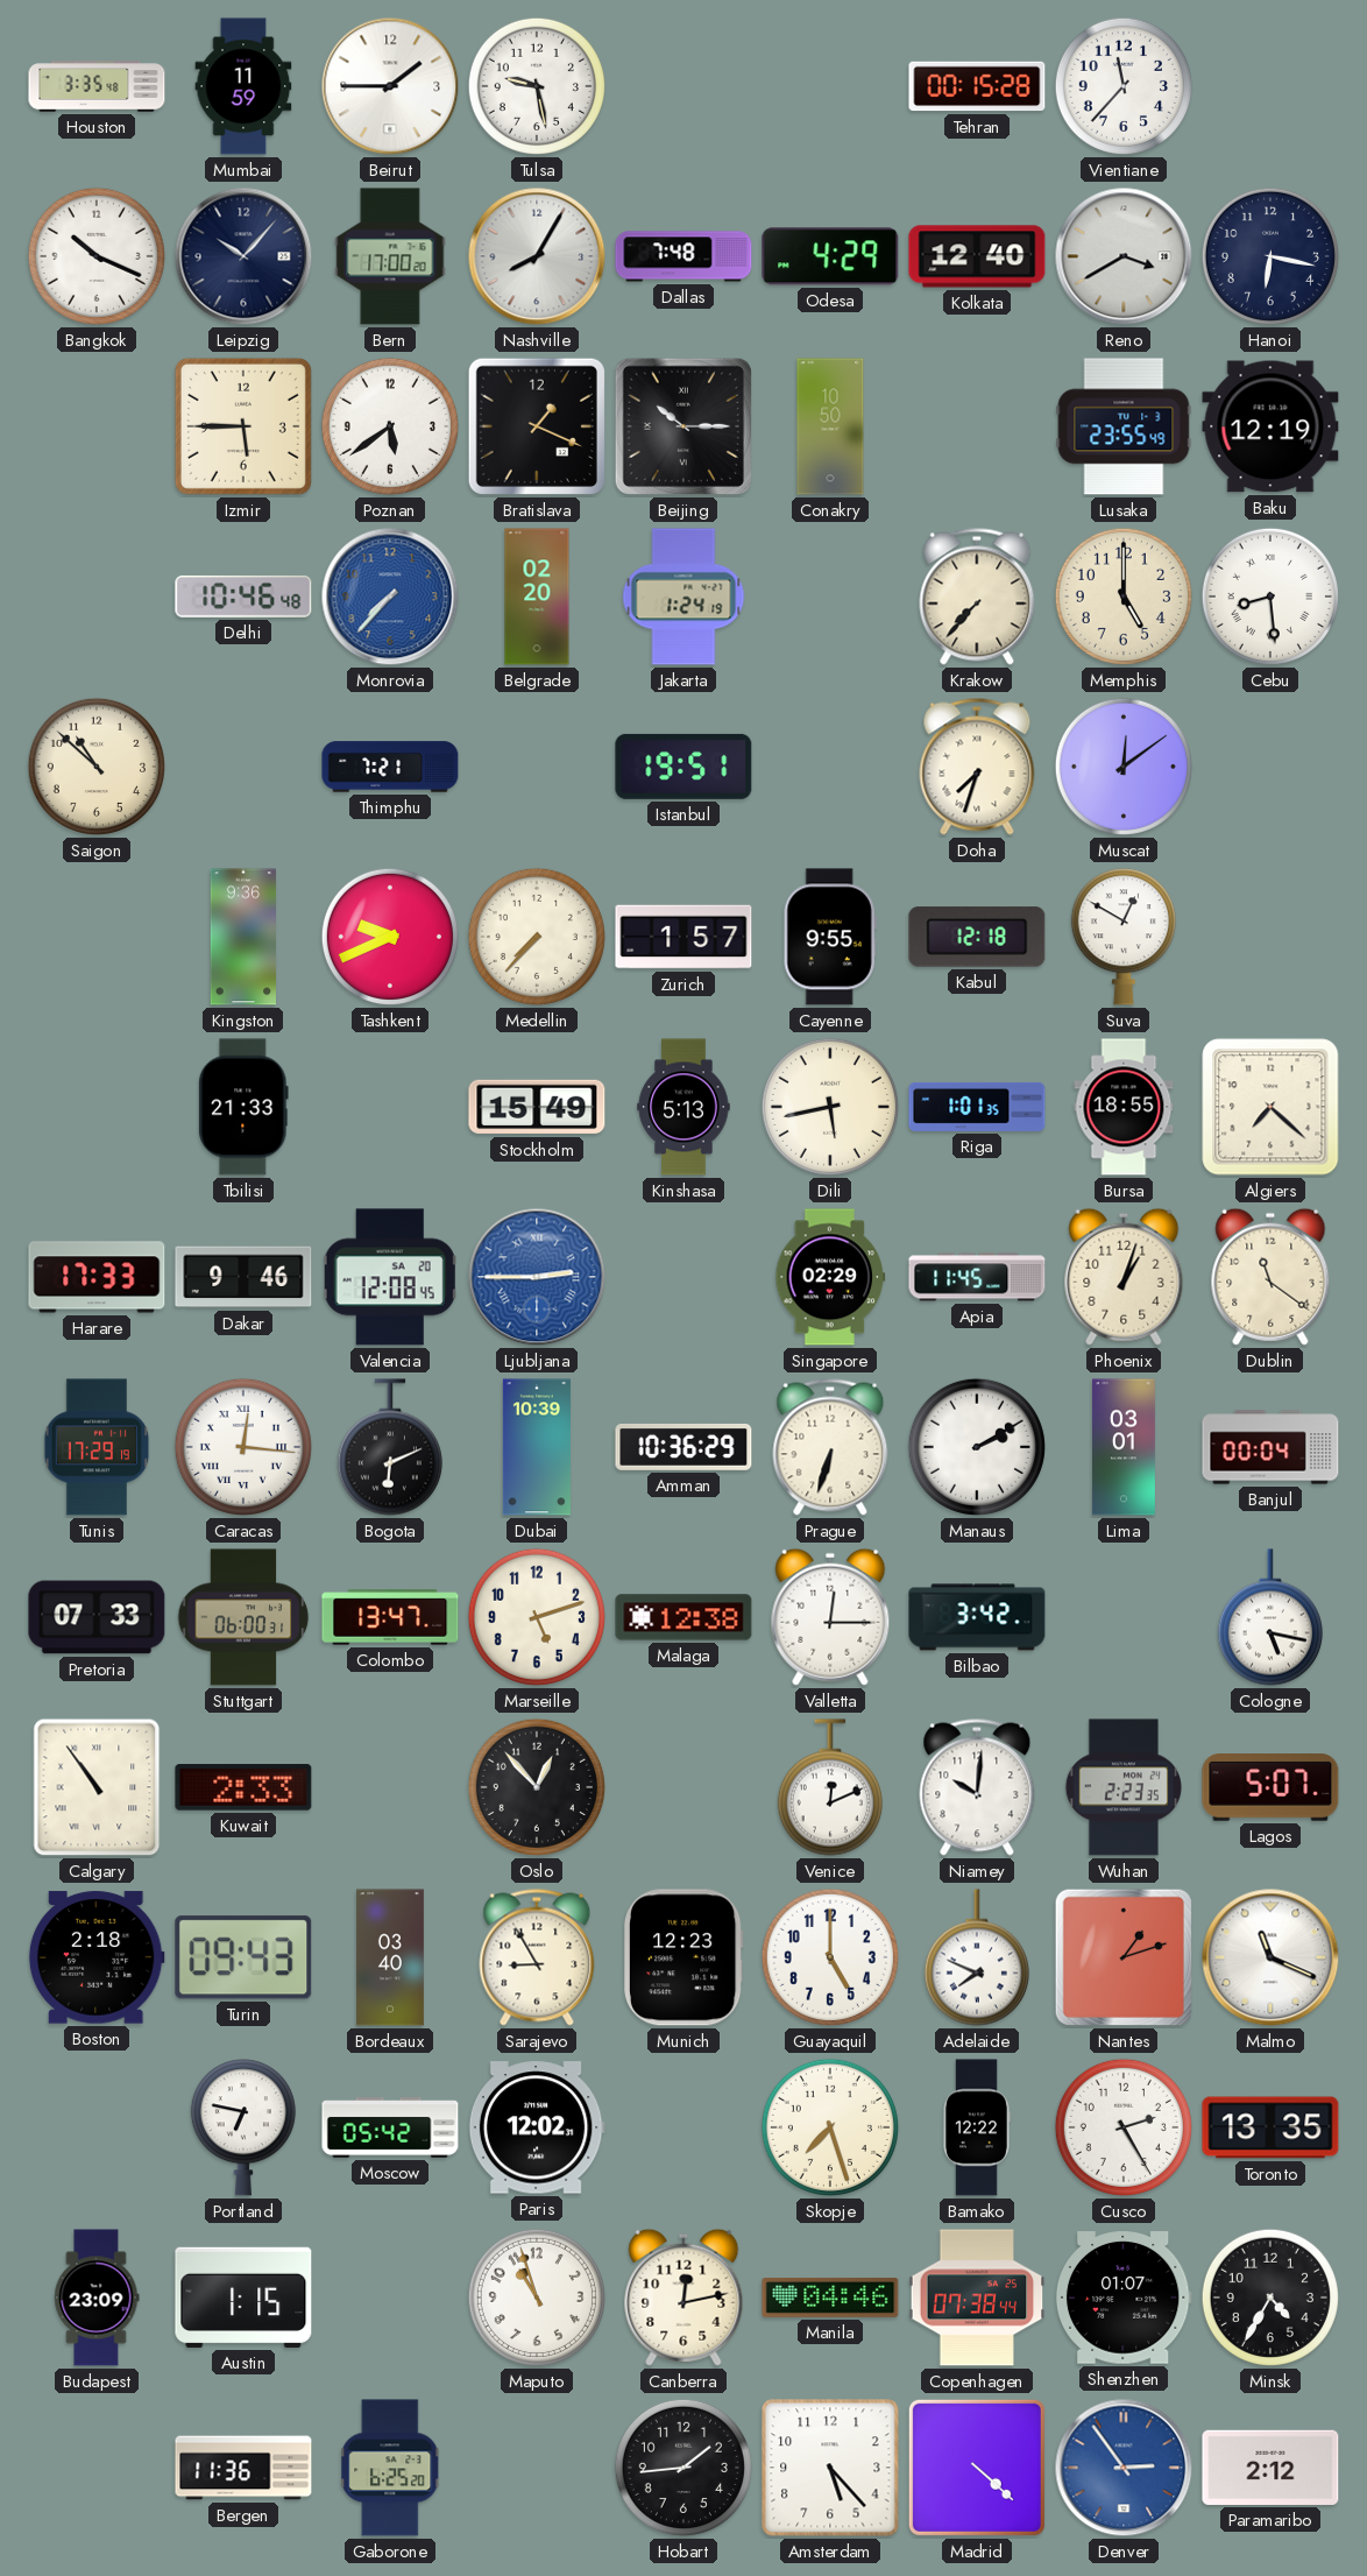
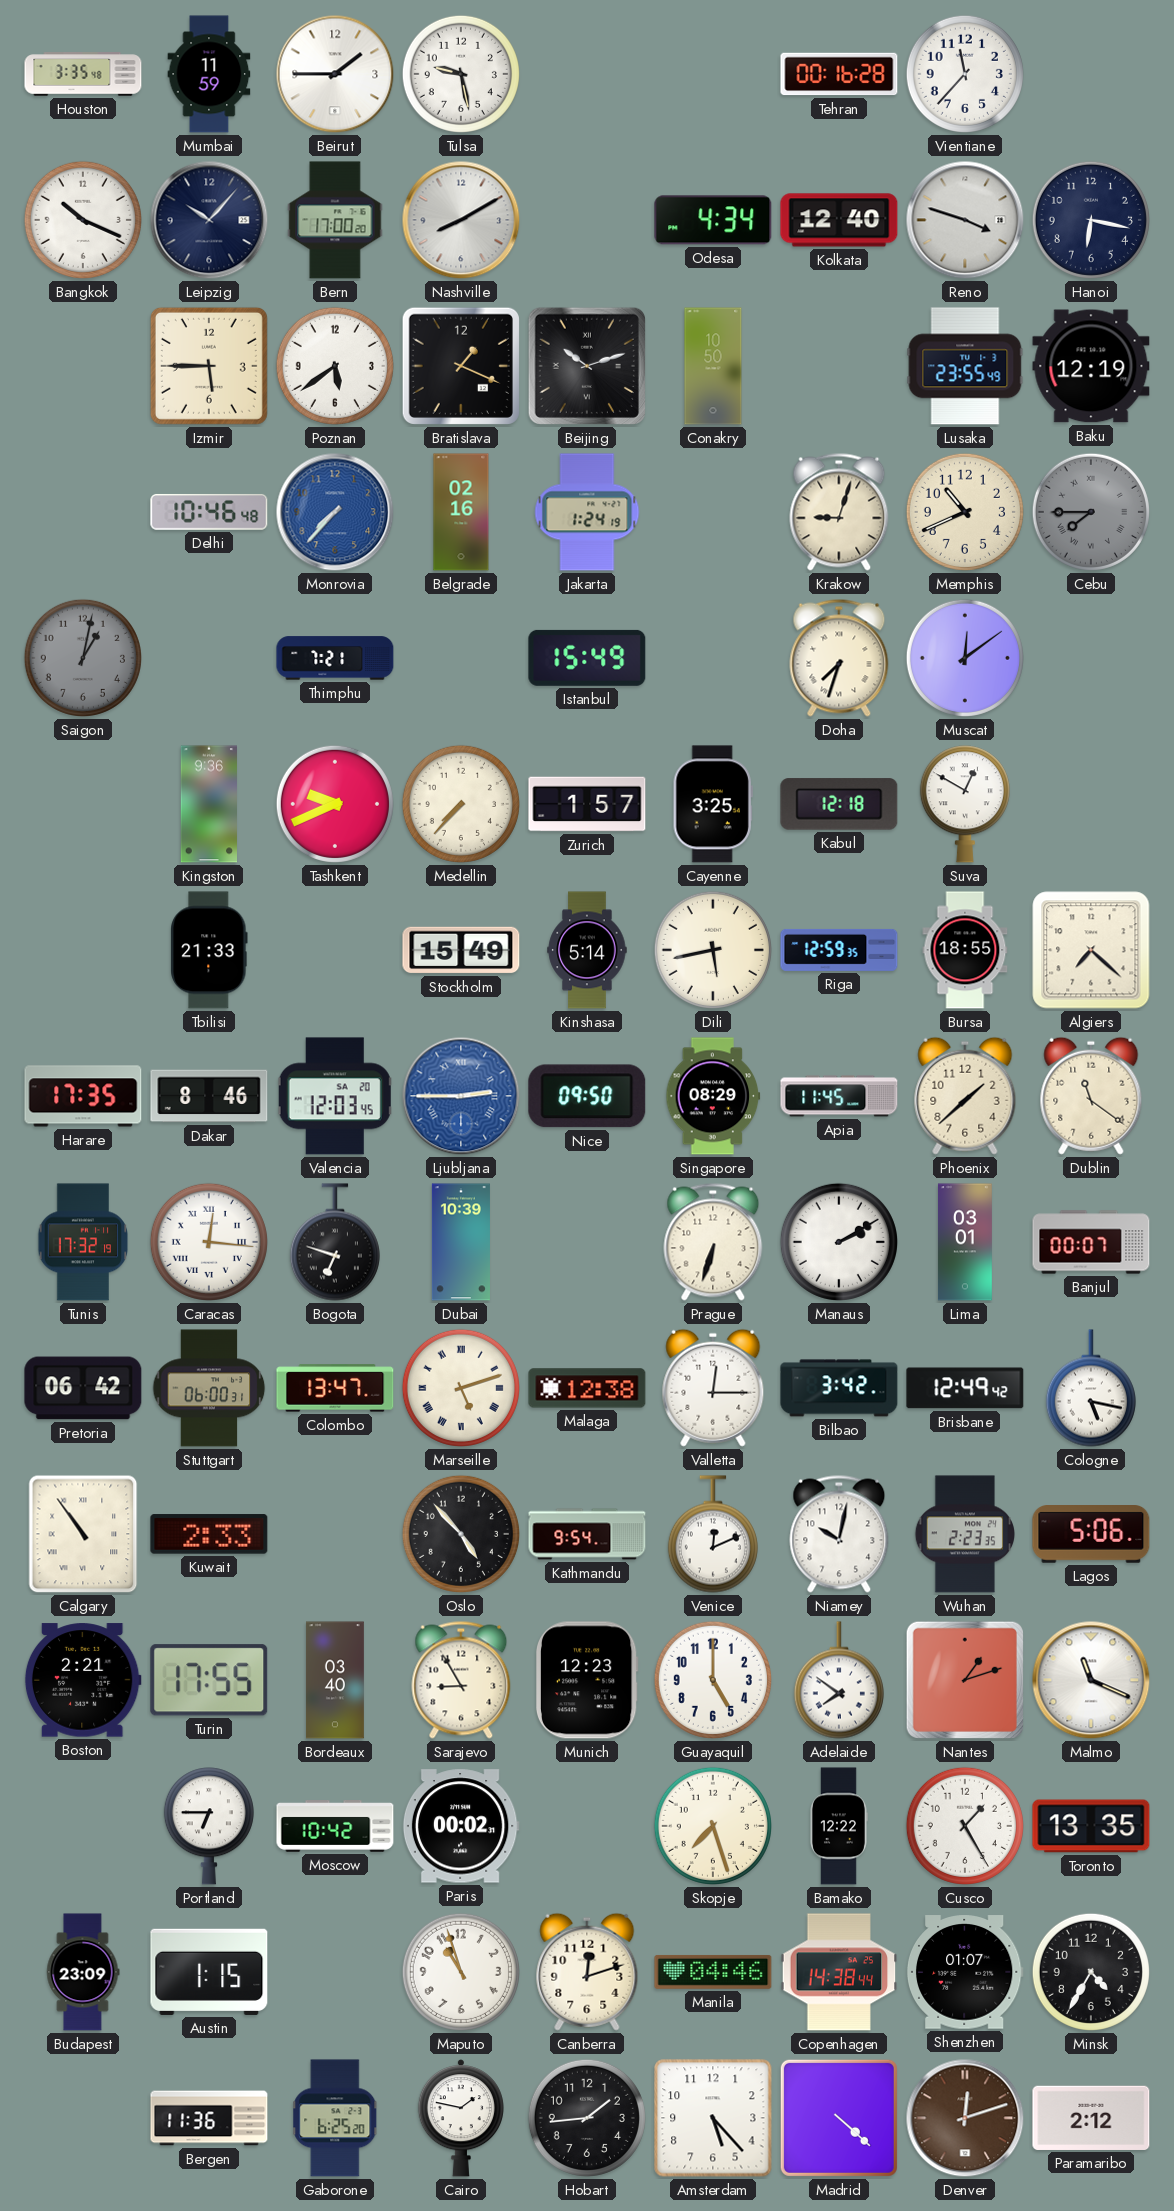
Tehran: 00:15 -> 00:16 (839, 74)
Nashville: 8:05 -> 8:10 (461, 220)
Dallas: 7:48 -> none (683, 256)
Odesa: 4:29 -> 4:34 (713, 220)
Reno: 3:40 -> 3:48 (965, 220)
Beijing: 10:15 -> 10:12 (587, 366)
Belgrade: 02:20 -> 02:16 (461, 512)
Krakow: 7:37 -> 9:03 (839, 512)
Memphis: 5:00 -> 10:41 (965, 512)
Cebu: 8:29 -> 7:45 (1091, 512)
Cebu dial: white -> grey (1091, 512)
Saigon: 10:52 -> 1:02 (83, 658)
Saigon dial: cream -> grey (83, 658)
Istanbul: 19:51 -> 15:49 (587, 658)
Cayenne: 9:55 -> 3:25 (713, 804)
Kinshasa: 5:13 -> 5:14 (587, 950)
Riga: 1:01 -> 12:59 (839, 950)
Harare: 17:33 -> 17:35 (83, 1096)
Dakar: 9:46 -> 8:46 (209, 1096)
Valencia: 12:08 -> 12:03 (335, 1096)
Nice: none -> 09:50 (587, 1096)
Singapore: 02:29 -> 08:29 (713, 1096)
Phoenix: 1:03 -> 1:38 (965, 1096)
Tunis: 17:29 -> 17:32 (83, 1242)
Bogota: 6:11 -> 6:48 (335, 1242)
Amman: 10:36 -> none (683, 1447)
Banjul: 00:04 -> 00:07 (1091, 1242)
Pretoria: 07:33 -> 06:42 (83, 1388)
Marseille numerals: Arabic -> Roman (461, 1388)
Brisbane: none -> 12:49 (965, 1388)
Oslo: 12:53 -> 4:53 (461, 1534)
Kathmandu: none -> 9:54 (587, 1534)
Niamey: 10:01 -> 10:02 (839, 1534)
Lagos: 5:07 -> 5:06 (1091, 1535)
Boston: 2:18 -> 2:21 (83, 1680)
Turin: 09:43 -> 17:55 (209, 1680)
Adelaide: 7:49 -> 7:51 (839, 1680)
Portland: 6:47 -> 6:45 (209, 1826)
Moscow: 05:42 -> 10:42 (335, 1827)
Paris: 12:02 -> 00:02 (461, 1826)
Cusco: 2:25 -> 1:25 (965, 1826)
Canberra: 12:13 -> 12:12 (587, 1972)
Copenhagen: 07:38 -> 14:38 (839, 1972)
Cairo: none -> 1:47 (460, 2118)
Denver: 2:54 -> 12:12 (965, 2118)
Denver dial: blue -> brown (965, 2118)
